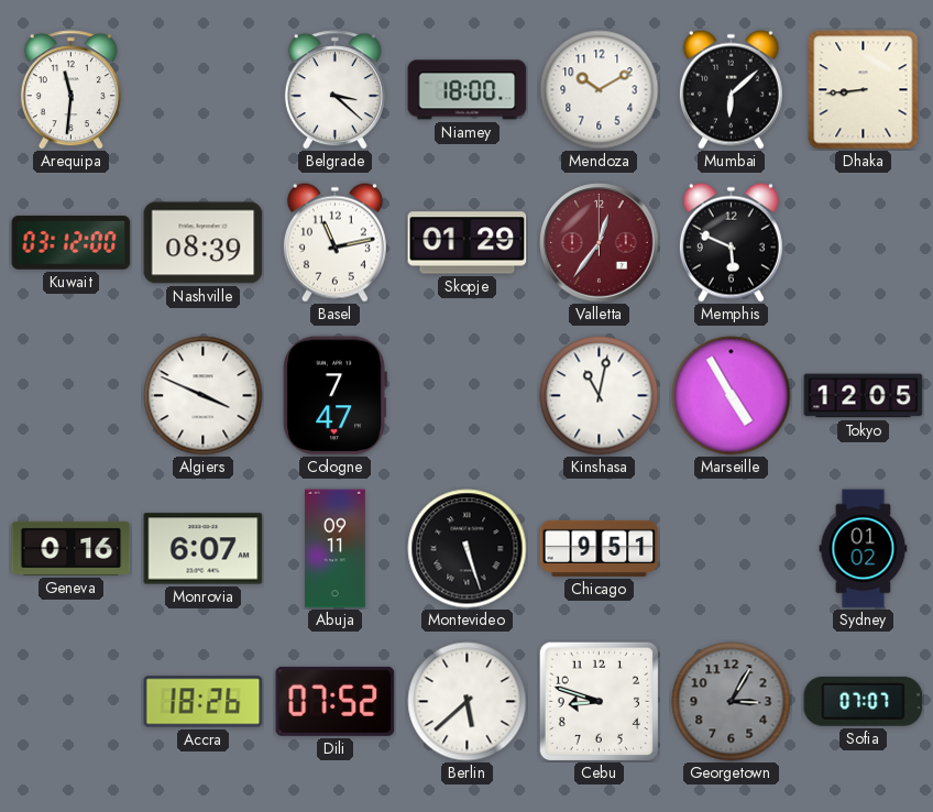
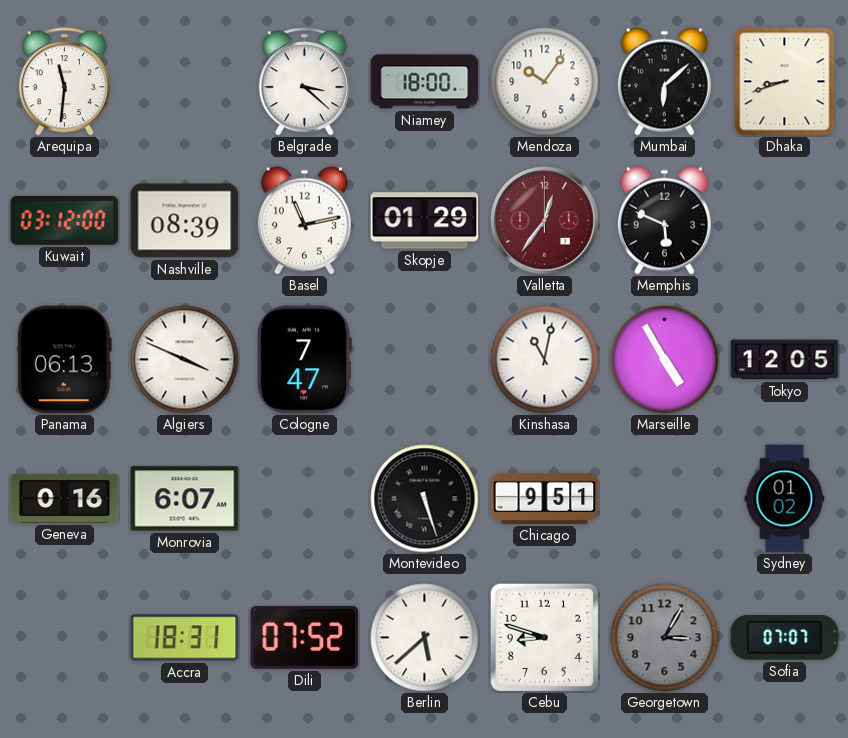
Mendoza: 10:10 -> 10:06 (545, 82)
Dhaka: 8:44 -> 8:42 (785, 82)
Panama: none -> 06:13 (64, 360)
Abuja: 09:11 -> none (336, 549)
Accra: 18:26 -> 18:31 (185, 638)
